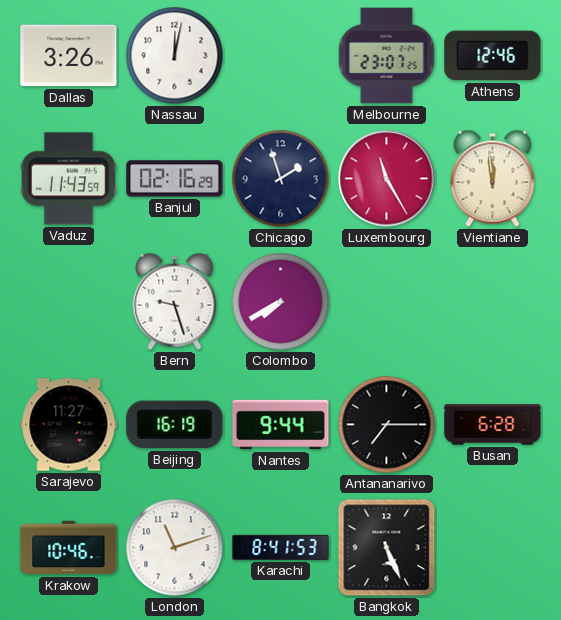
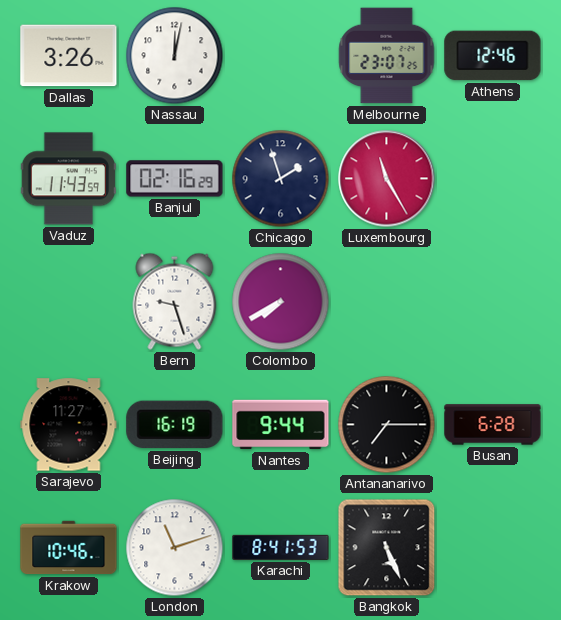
Vientiane: 11:59 -> none (493, 178)
